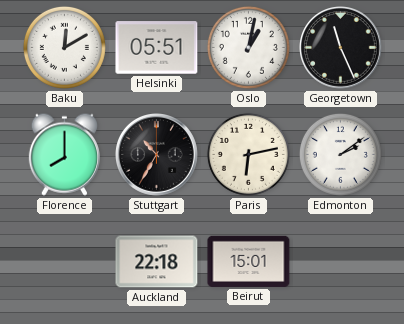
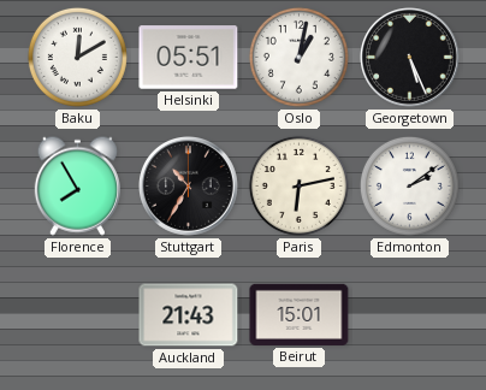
Georgetown: 11:26 -> 5:26 (410, 58)
Florence: 8:00 -> 7:55 (77, 185)
Auckland: 22:18 -> 21:43 (189, 315)
